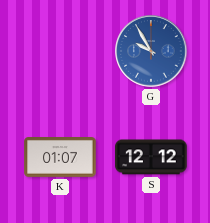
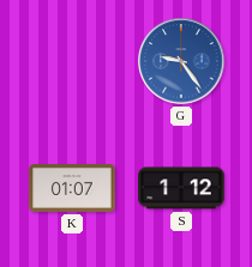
G: 9:55 -> 9:24 (181, 61)
S: 12:12 -> 1:12 (181, 188)
